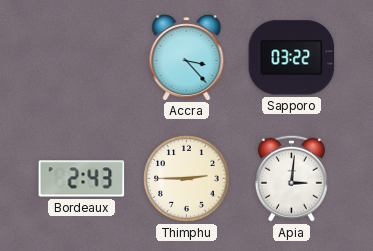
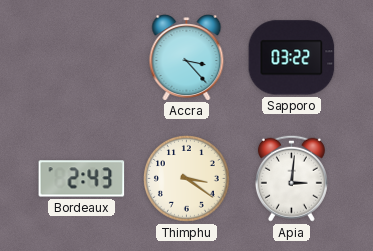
Thimphu: 2:45 -> 3:21 (187, 179)
